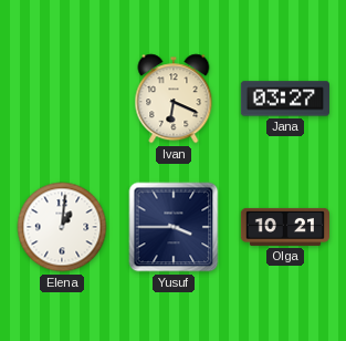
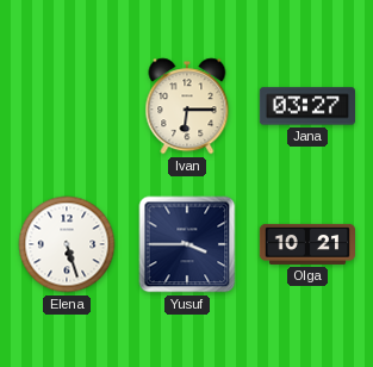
Ivan: 6:19 -> 6:15 (187, 106)
Elena: 1:01 -> 5:27 (67, 244)
